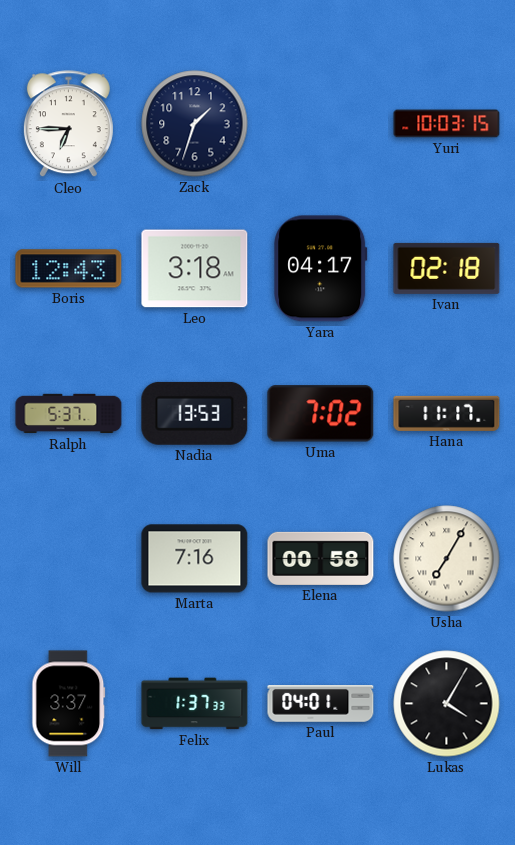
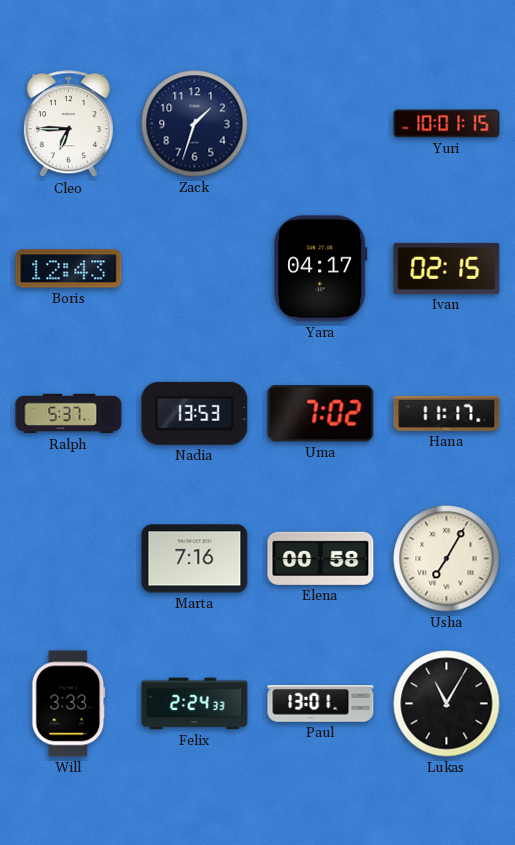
Yuri: 10:03 -> 10:01 (447, 124)
Leo: 3:18 -> none (195, 269)
Ivan: 02:18 -> 02:15 (447, 268)
Will: 3:37 -> 3:33 (69, 704)
Felix: 1:37 -> 2:24 (195, 704)
Paul: 04:01 -> 13:01 (321, 704)
Lukas: 4:05 -> 11:05 (447, 704)
